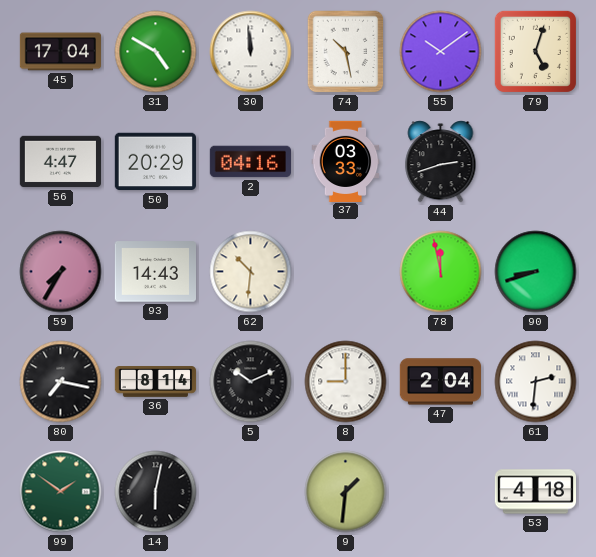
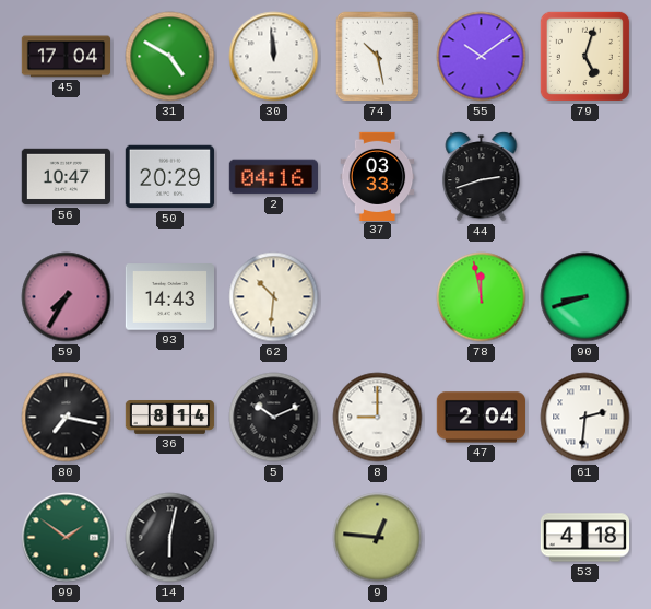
56: 4:47 -> 10:47 (66, 177)
9: 1:31 -> 12:46 (378, 538)
